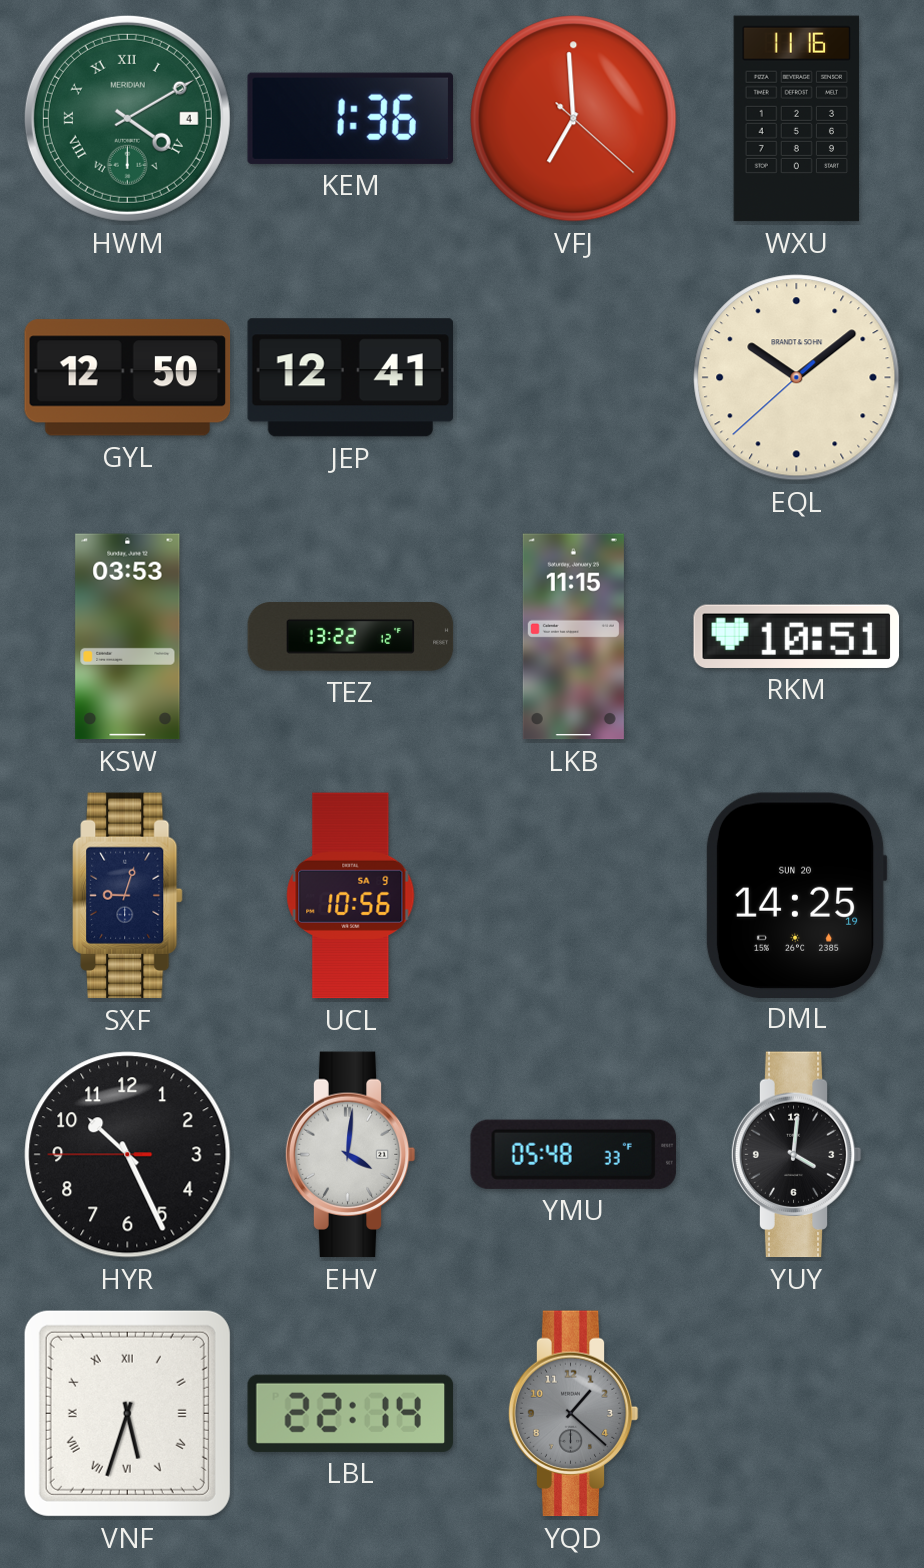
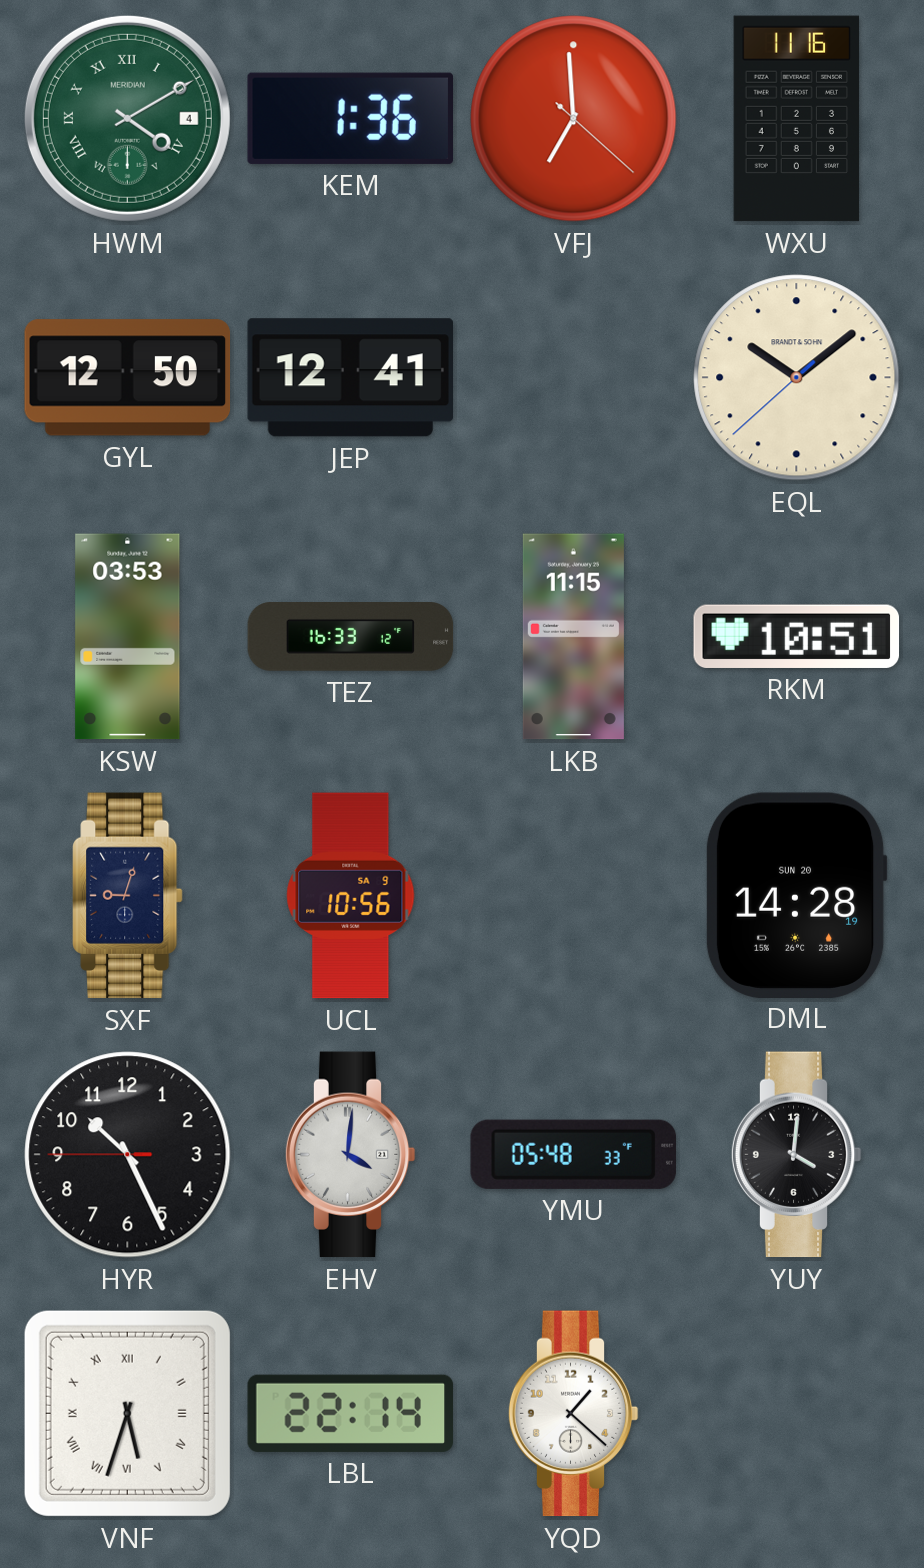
TEZ: 13:22 -> 16:33 (351, 637)
DML: 14:25 -> 14:28 (796, 895)
YQD dial: grey -> white (573, 1414)
